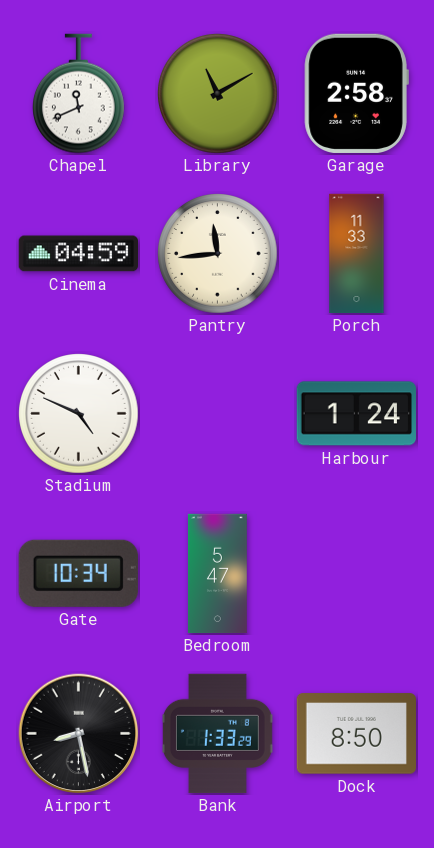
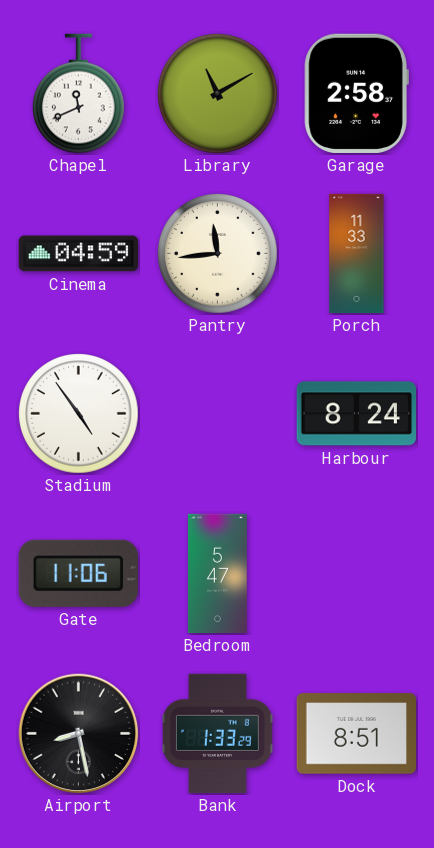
Stadium: 4:49 -> 4:54 (79, 414)
Harbour: 1:24 -> 8:24 (356, 414)
Gate: 10:34 -> 11:06 (78, 573)
Dock: 8:50 -> 8:51 (356, 734)
